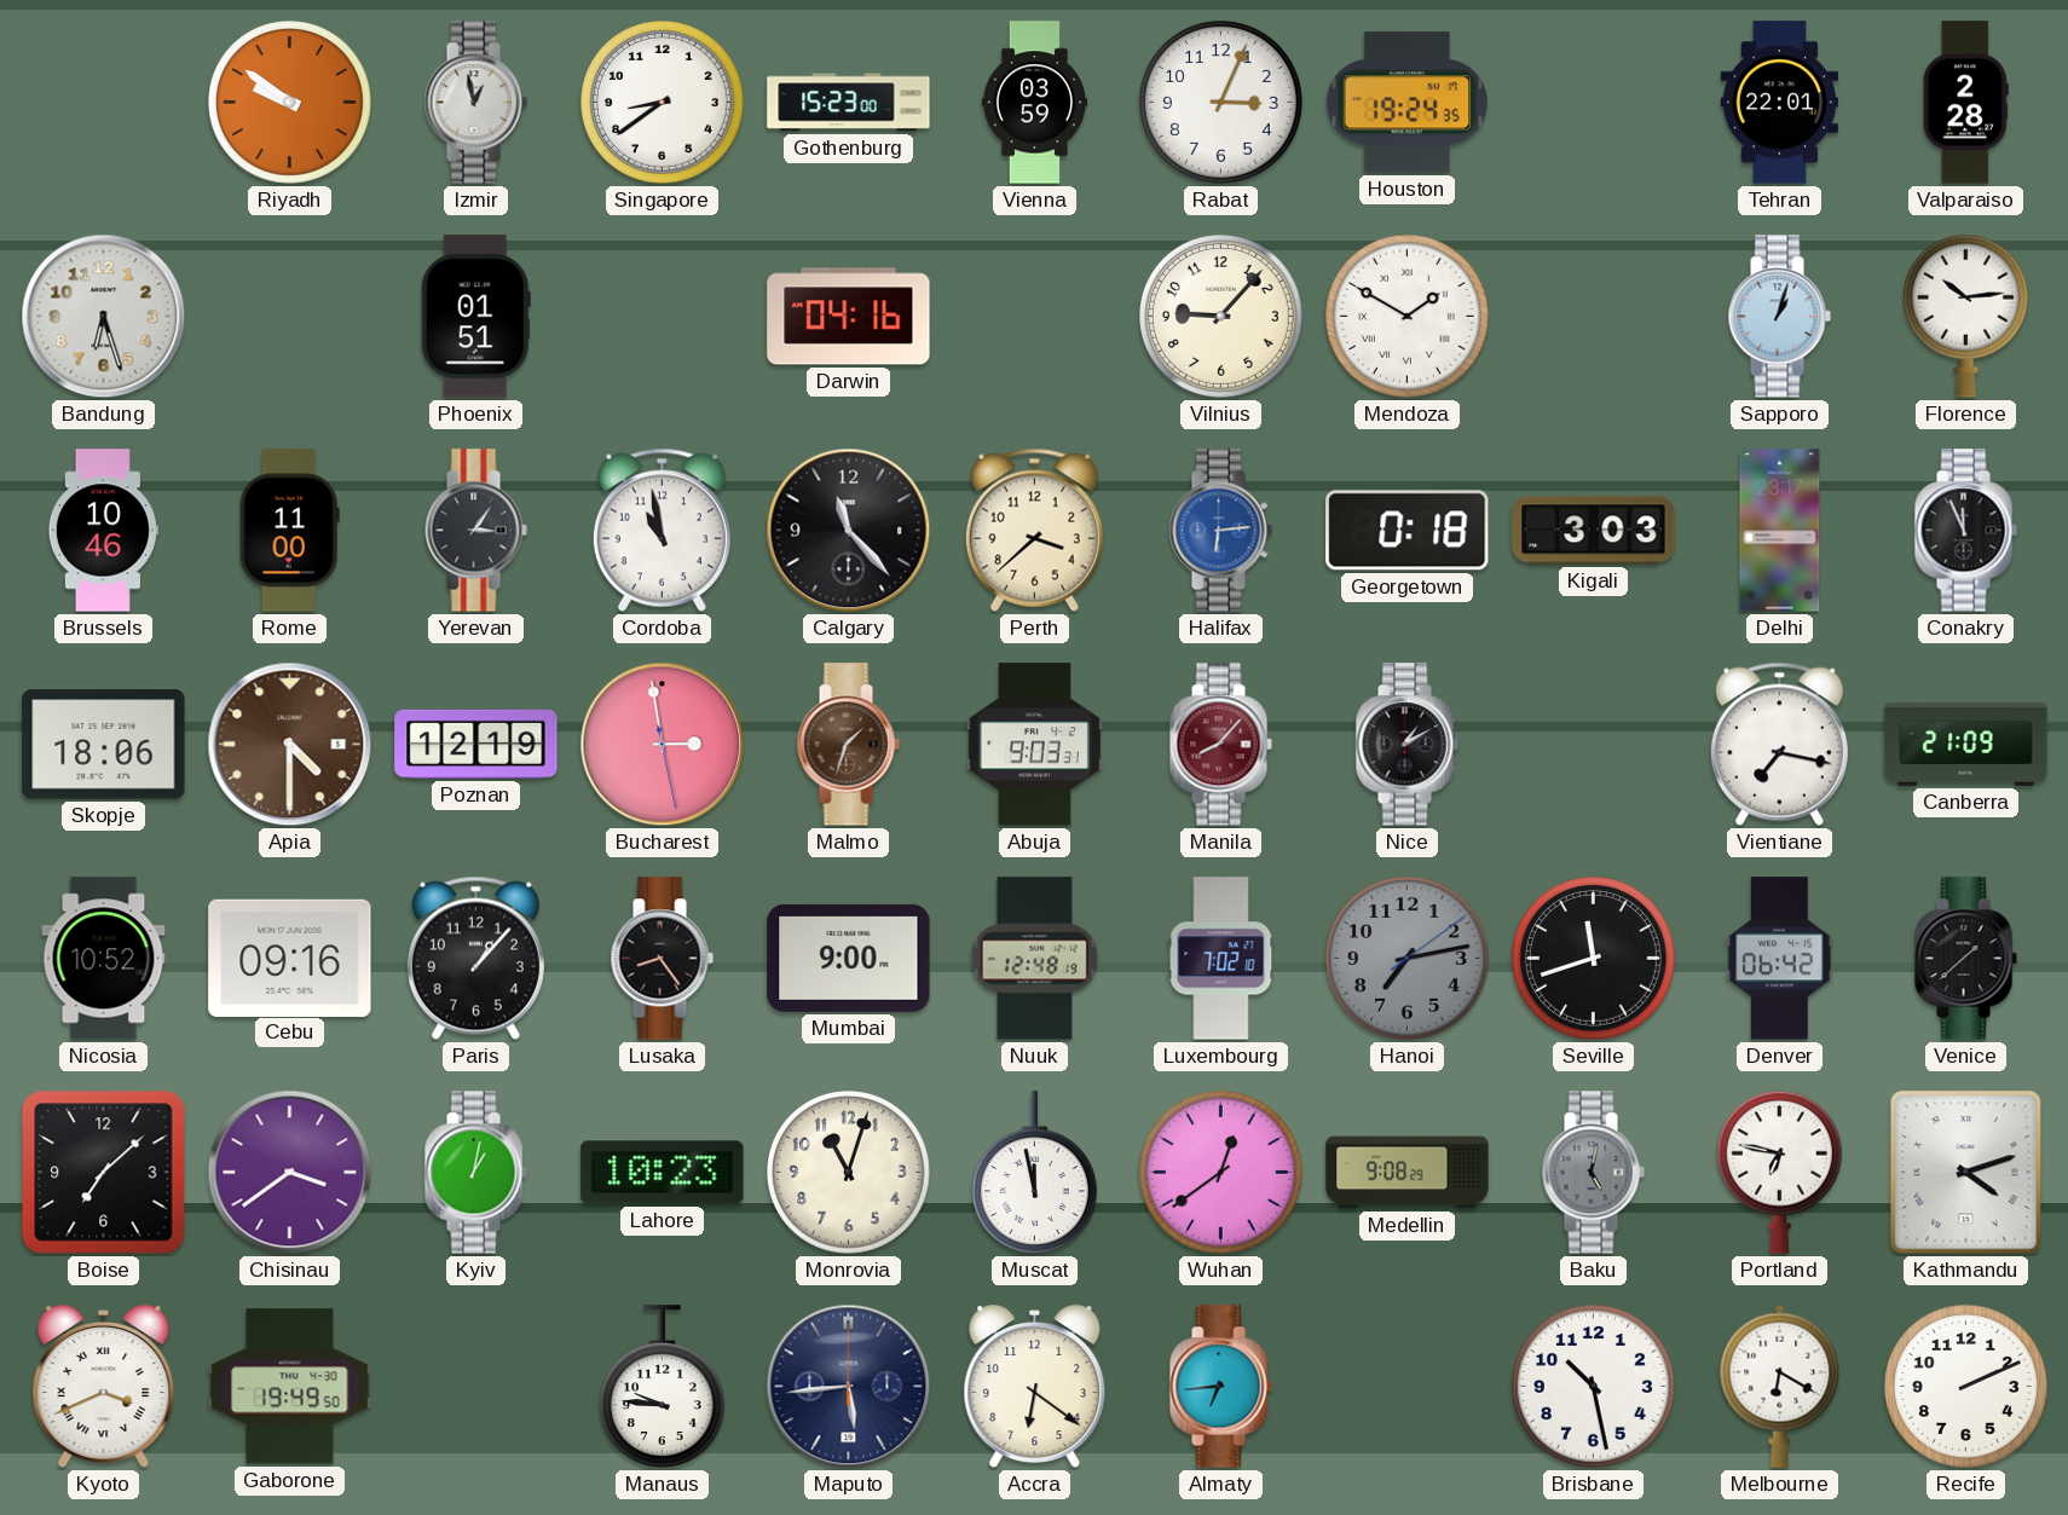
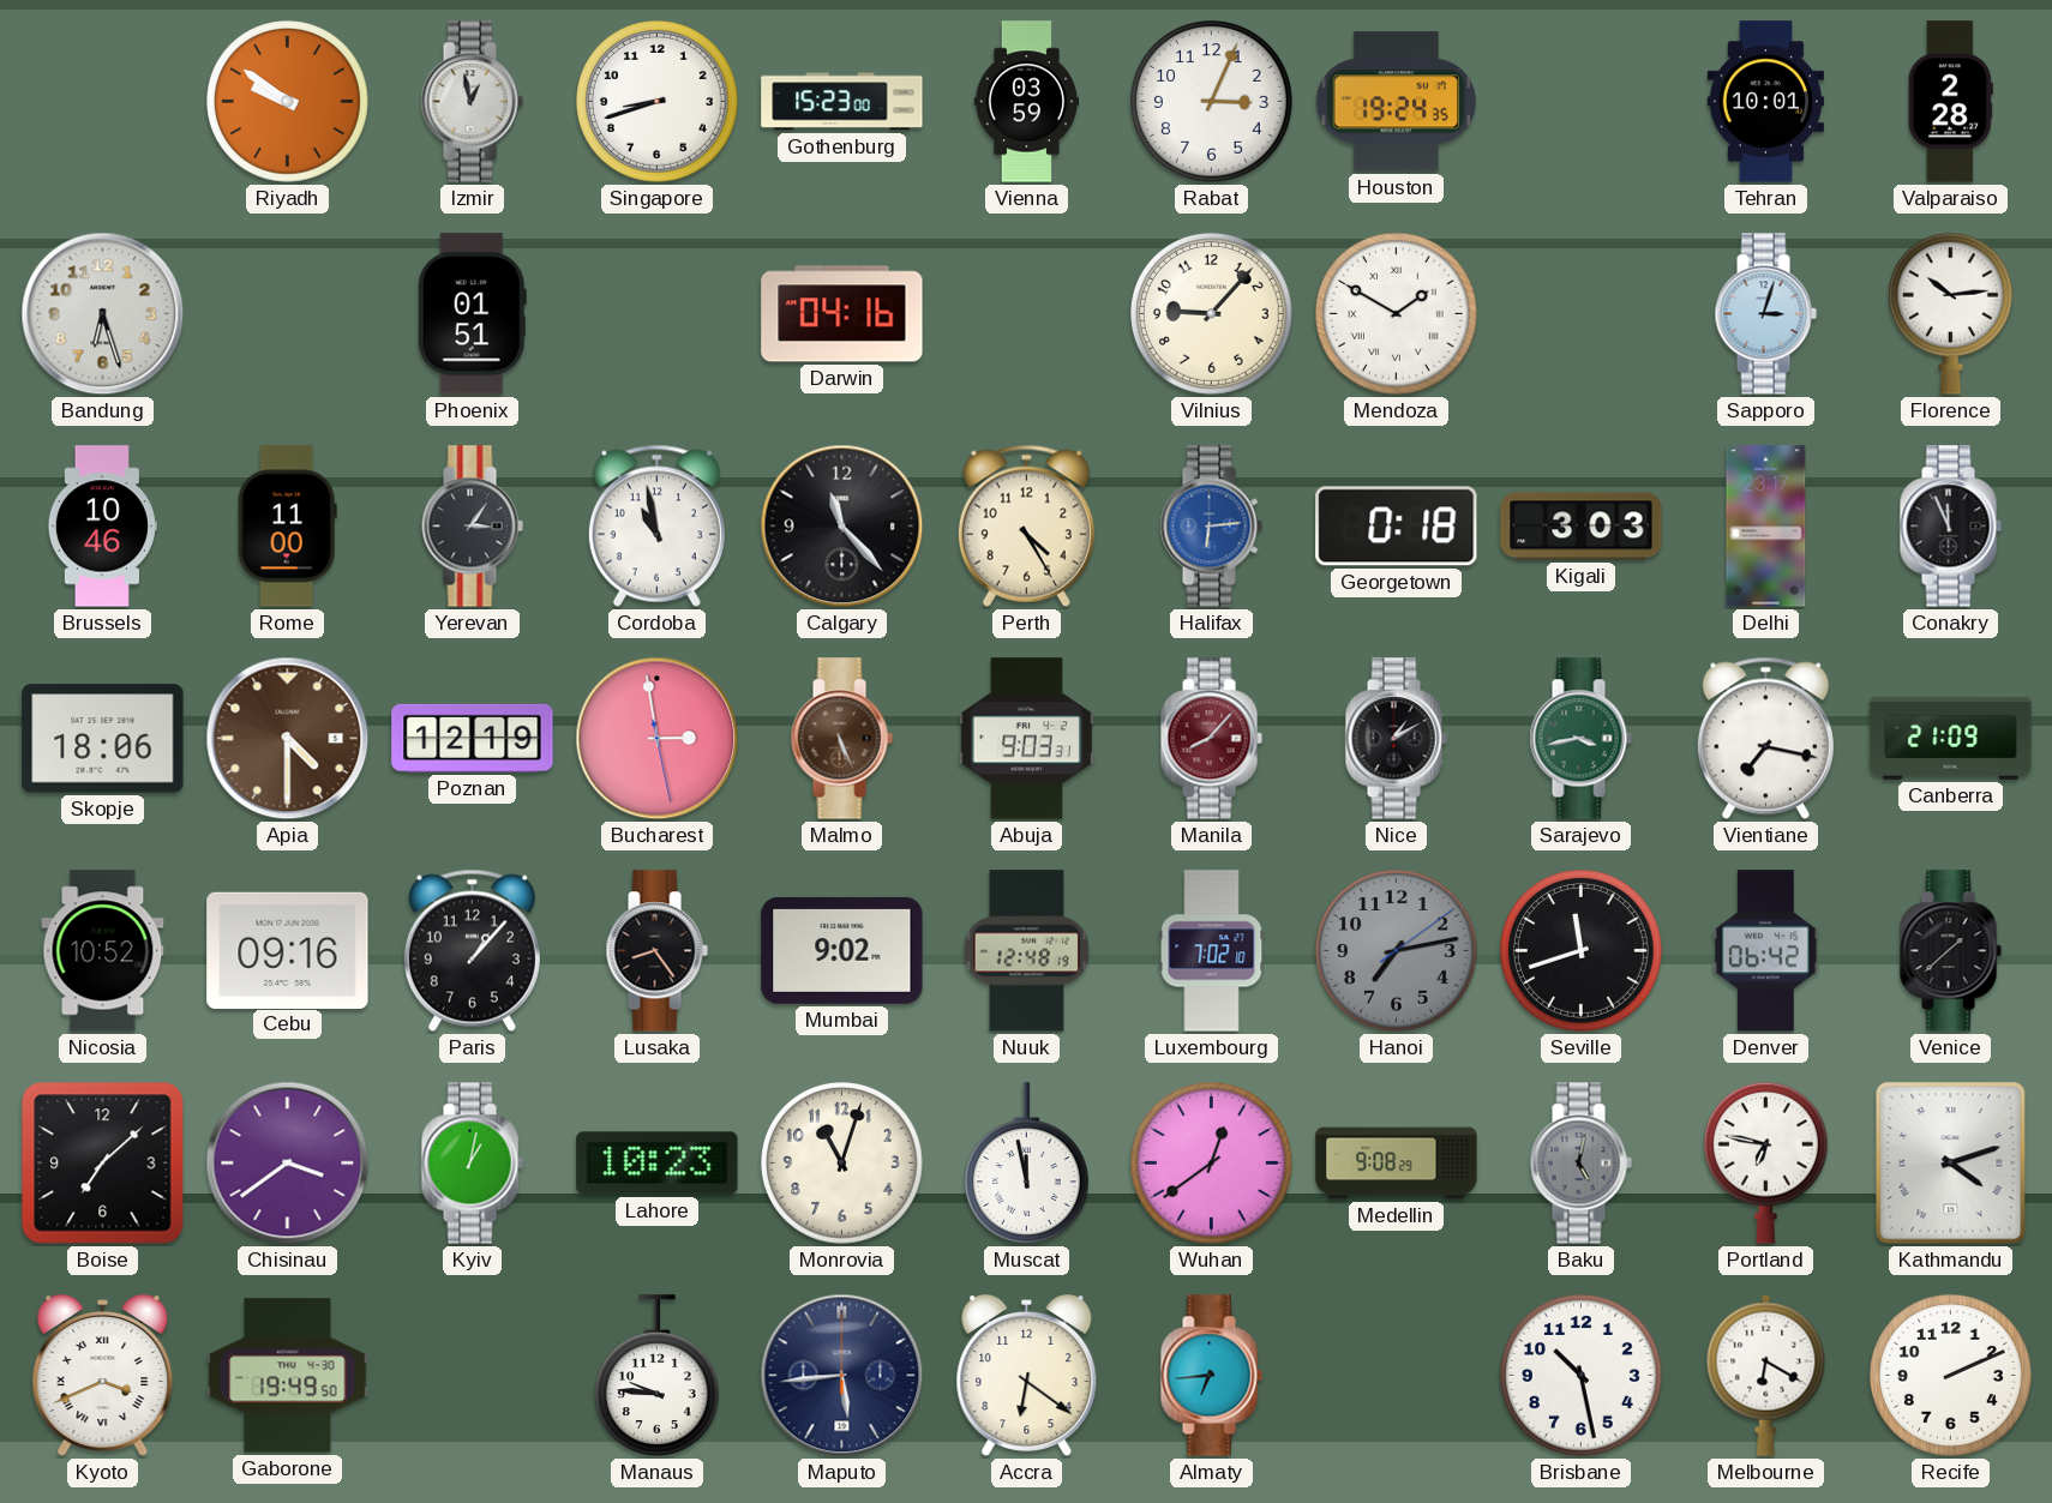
Singapore: 8:39 -> 8:42 (658, 102)
Tehran: 22:01 -> 10:01 (1765, 102)
Sapporo: 1:03 -> 3:03 (1765, 314)
Perth: 3:38 -> 4:25 (1026, 525)
Malmo: 1:33 -> 5:26 (841, 739)
Sarajevo: none -> 3:43 (1580, 739)
Mumbai: 9:00 -> 9:02 (842, 950)
